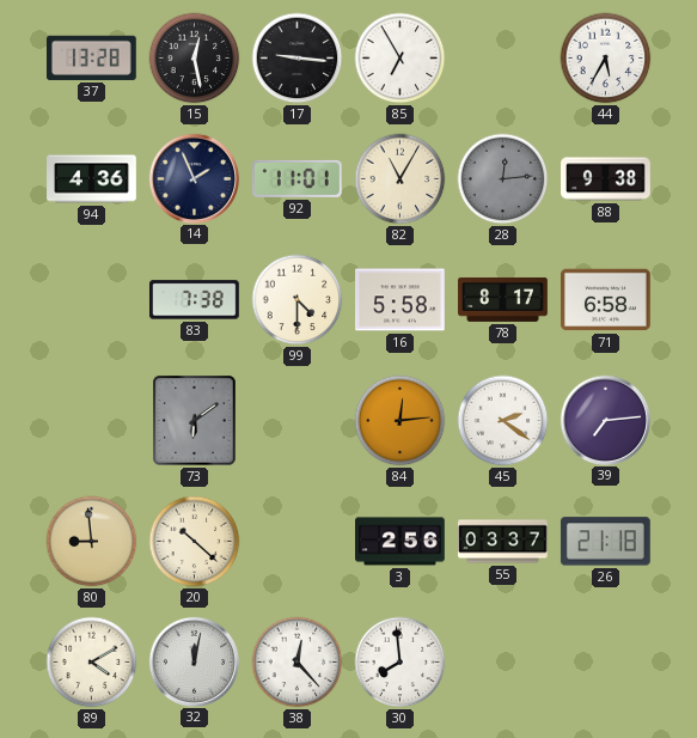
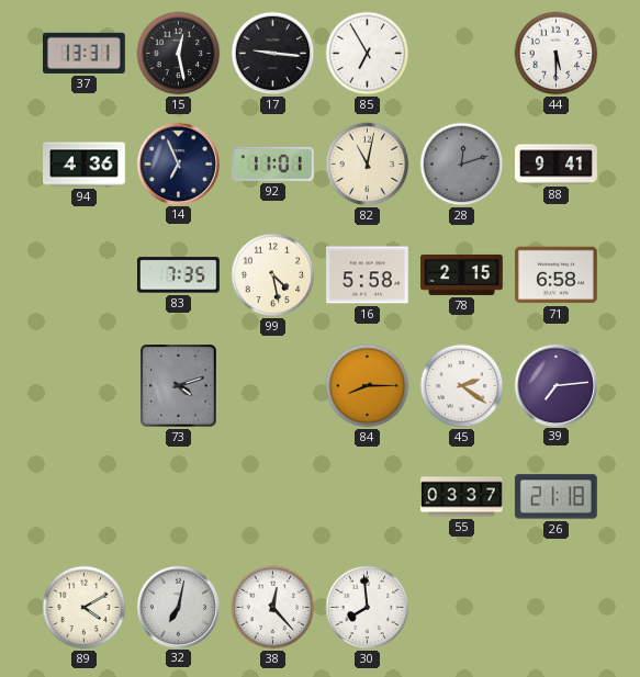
37: 13:28 -> 13:31 (83, 53)
44: 5:35 -> 5:30 (557, 54)
14: 1:56 -> 6:56 (178, 163)
82: 11:05 -> 11:02 (368, 165)
28: 12:14 -> 12:12 (462, 165)
88: 9:38 -> 9:41 (557, 165)
83: 7:38 -> 7:35 (179, 275)
99: 4:30 -> 4:28 (273, 275)
78: 8:17 -> 2:15 (462, 274)
73: 6:09 -> 4:12 (179, 386)
84: 12:14 -> 8:15 (368, 386)
80: 8:59 -> none (92, 542)
20: 10:22 -> none (195, 542)
3: 2:56 -> none (401, 542)
32: 12:02 -> 7:02 (178, 607)
